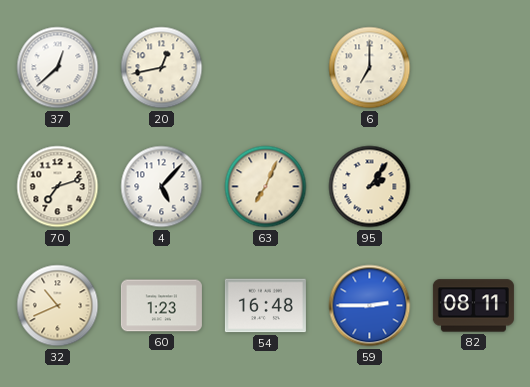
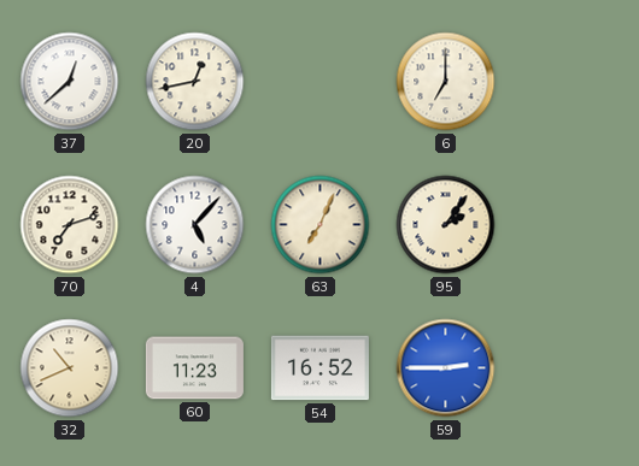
60: 1:23 -> 11:23 (194, 368)
54: 16:48 -> 16:52 (319, 368)
82: 08:11 -> none (473, 306)
